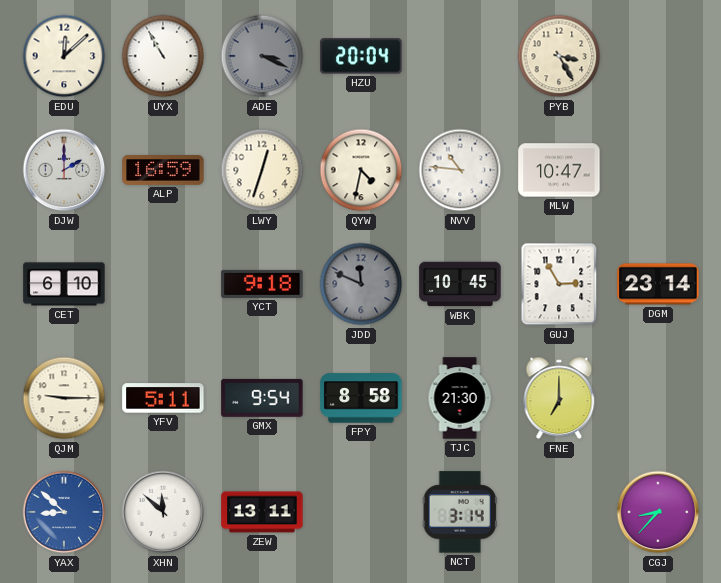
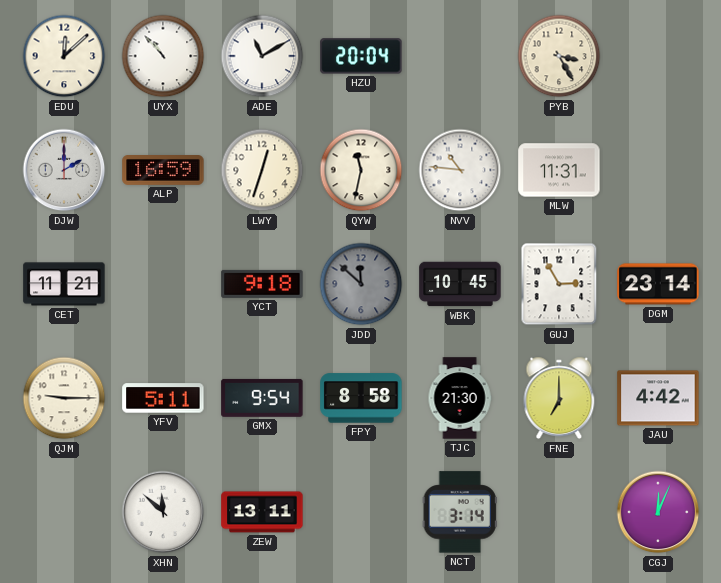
UYX: 10:55 -> 10:53 (163, 56)
ADE: 3:19 -> 11:10 (262, 56)
ADE dial: grey -> white (262, 56)
QYW: 4:32 -> 11:32 (361, 170)
MLW: 10:47 -> 11:31 (559, 170)
CET: 6:10 -> 11:21 (64, 284)
JDD: 11:49 -> 11:52 (361, 284)
JAU: none -> 4:42 (658, 398)
YAX: 8:52 -> none (64, 512)
CGJ: 8:37 -> 12:04 (658, 512)
